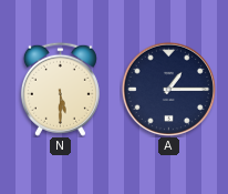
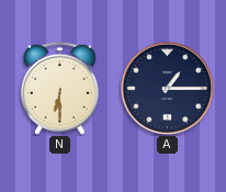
N: 5:30 -> 6:30 (59, 88)
